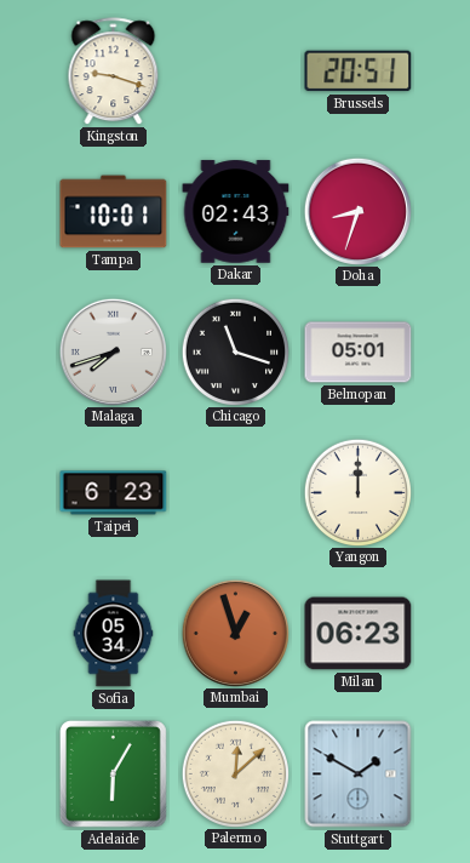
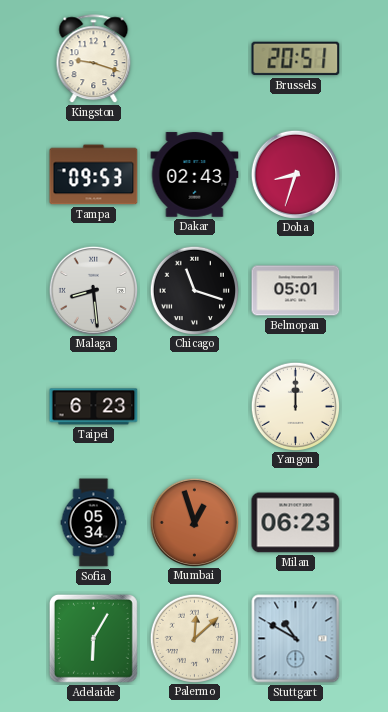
Tampa: 10:01 -> 09:53 (94, 175)
Malaga: 7:42 -> 8:29 (93, 290)
Stuttgart: 1:50 -> 10:50 (296, 639)
